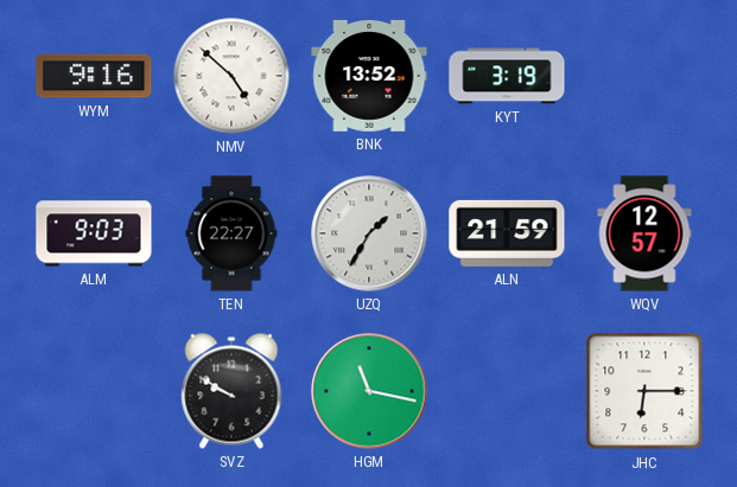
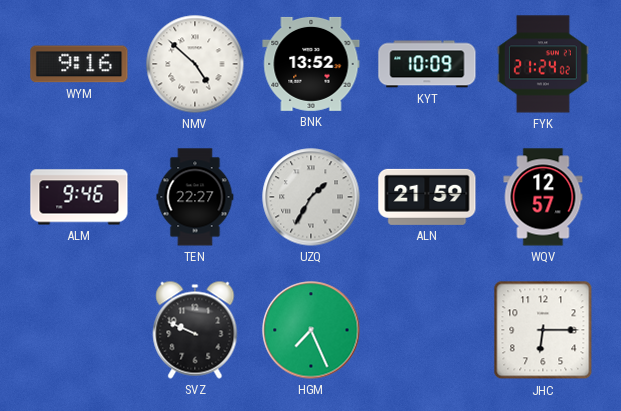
KYT: 3:19 -> 10:09 (427, 64)
FYK: none -> 21:24 (543, 64)
ALM: 9:03 -> 9:46 (79, 197)
SVZ: 9:50 -> 9:49 (195, 330)
HGM: 11:17 -> 7:26 (311, 330)
